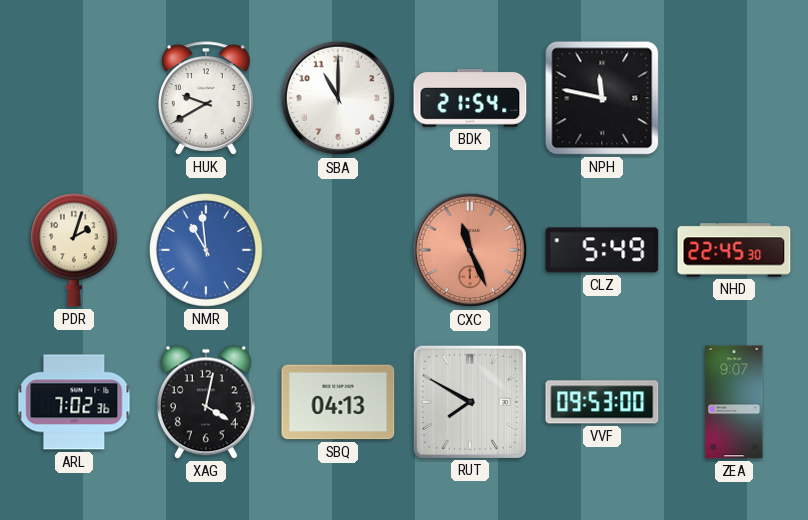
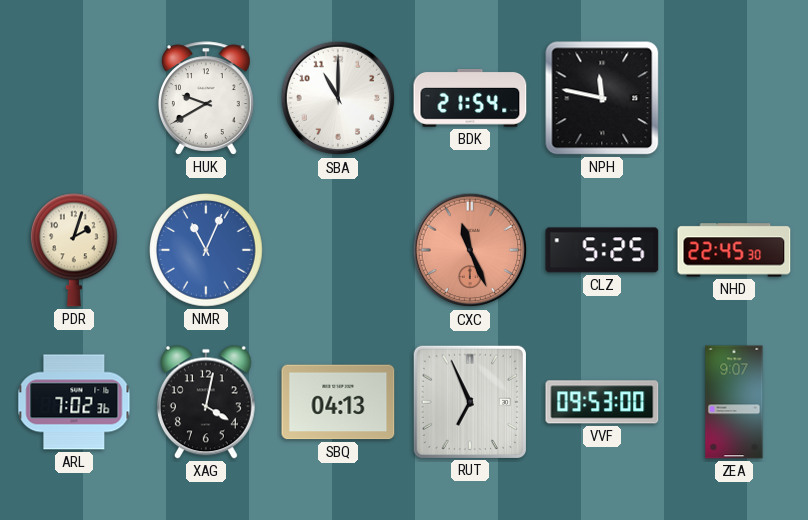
NMR: 10:59 -> 11:04 (207, 251)
CLZ: 5:49 -> 5:25 (602, 250)
RUT: 7:50 -> 6:56 (469, 401)
